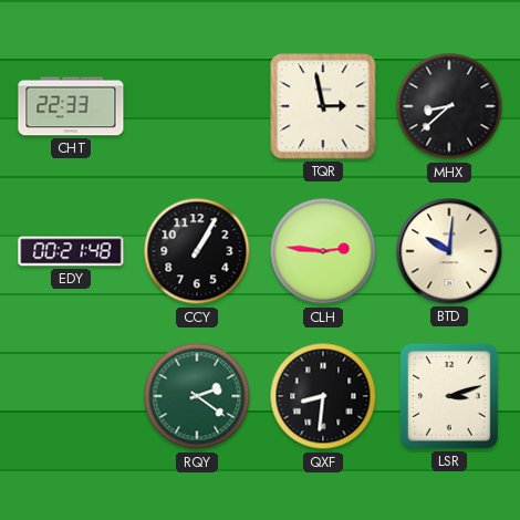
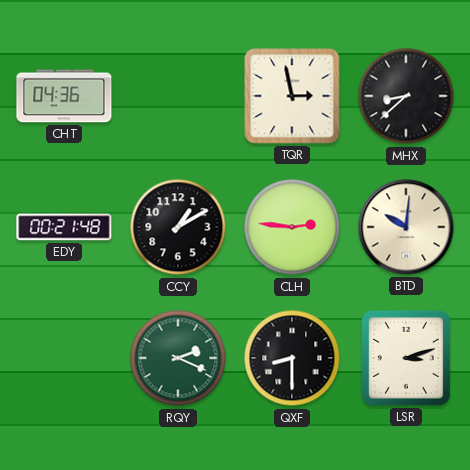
CHT: 22:33 -> 04:36 (64, 96)
CCY: 1:05 -> 1:10 (178, 227)
RQY: 2:21 -> 2:19 (178, 358)
QXF: 8:31 -> 8:30 (292, 358)
